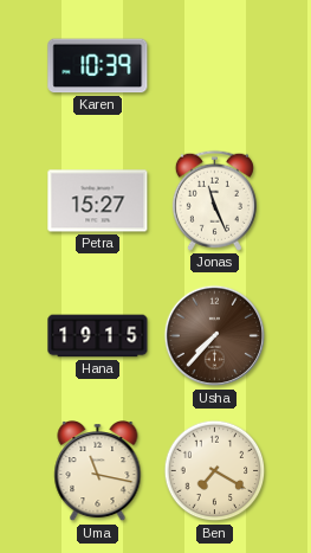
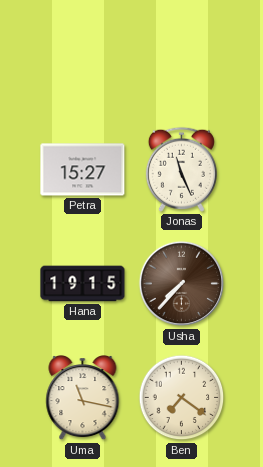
Karen: 10:39 -> none (98, 66)
Ben: 7:20 -> 7:21 (182, 398)
